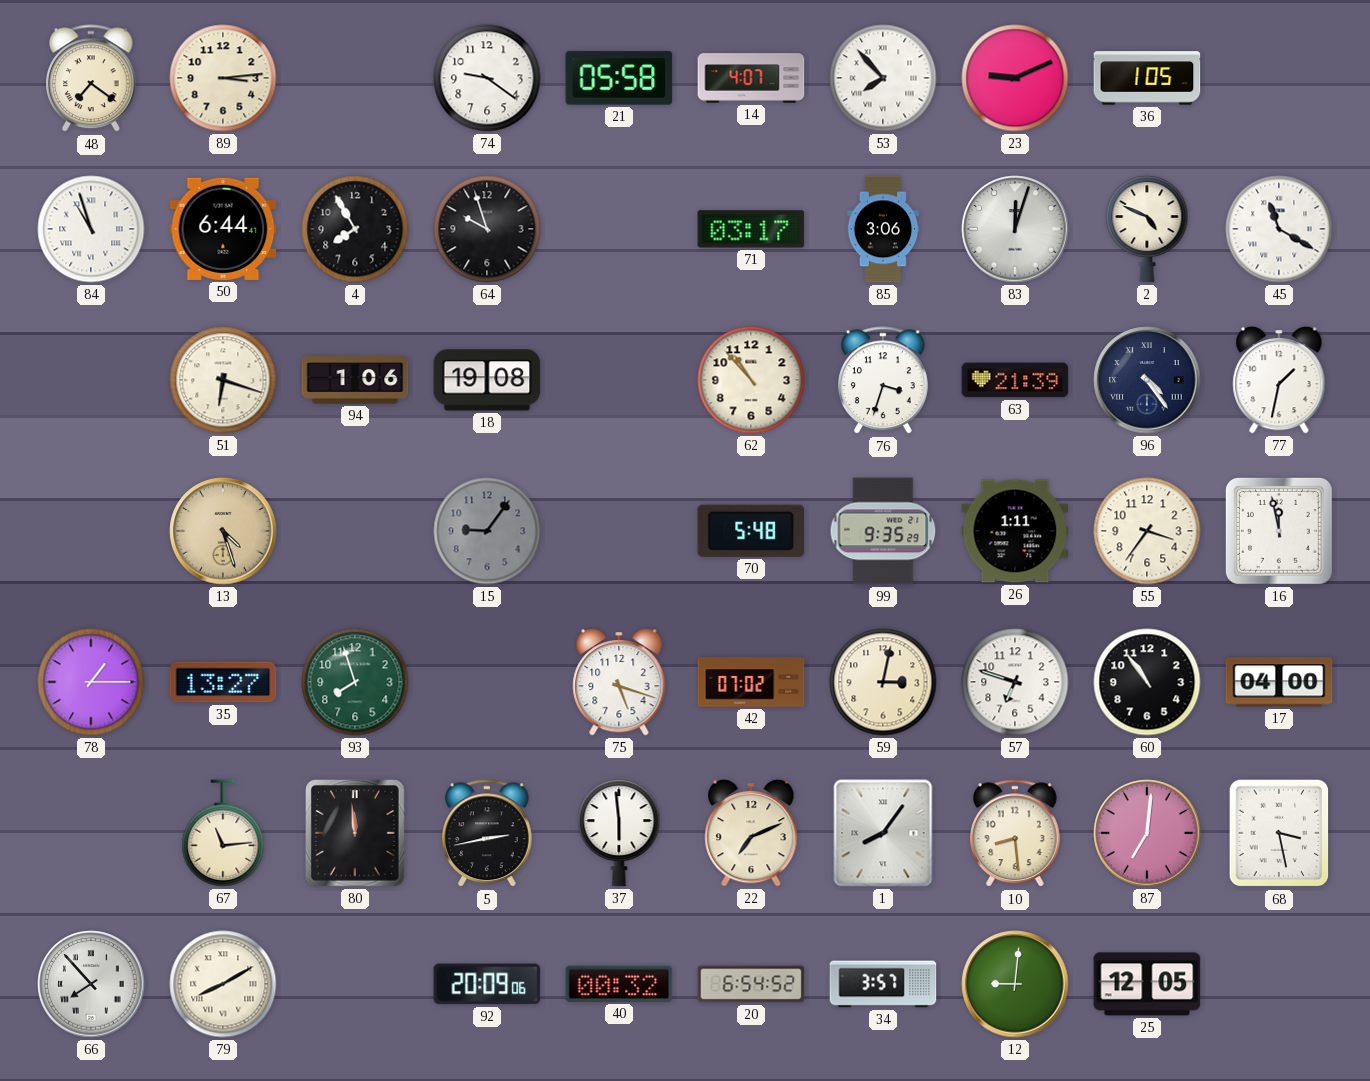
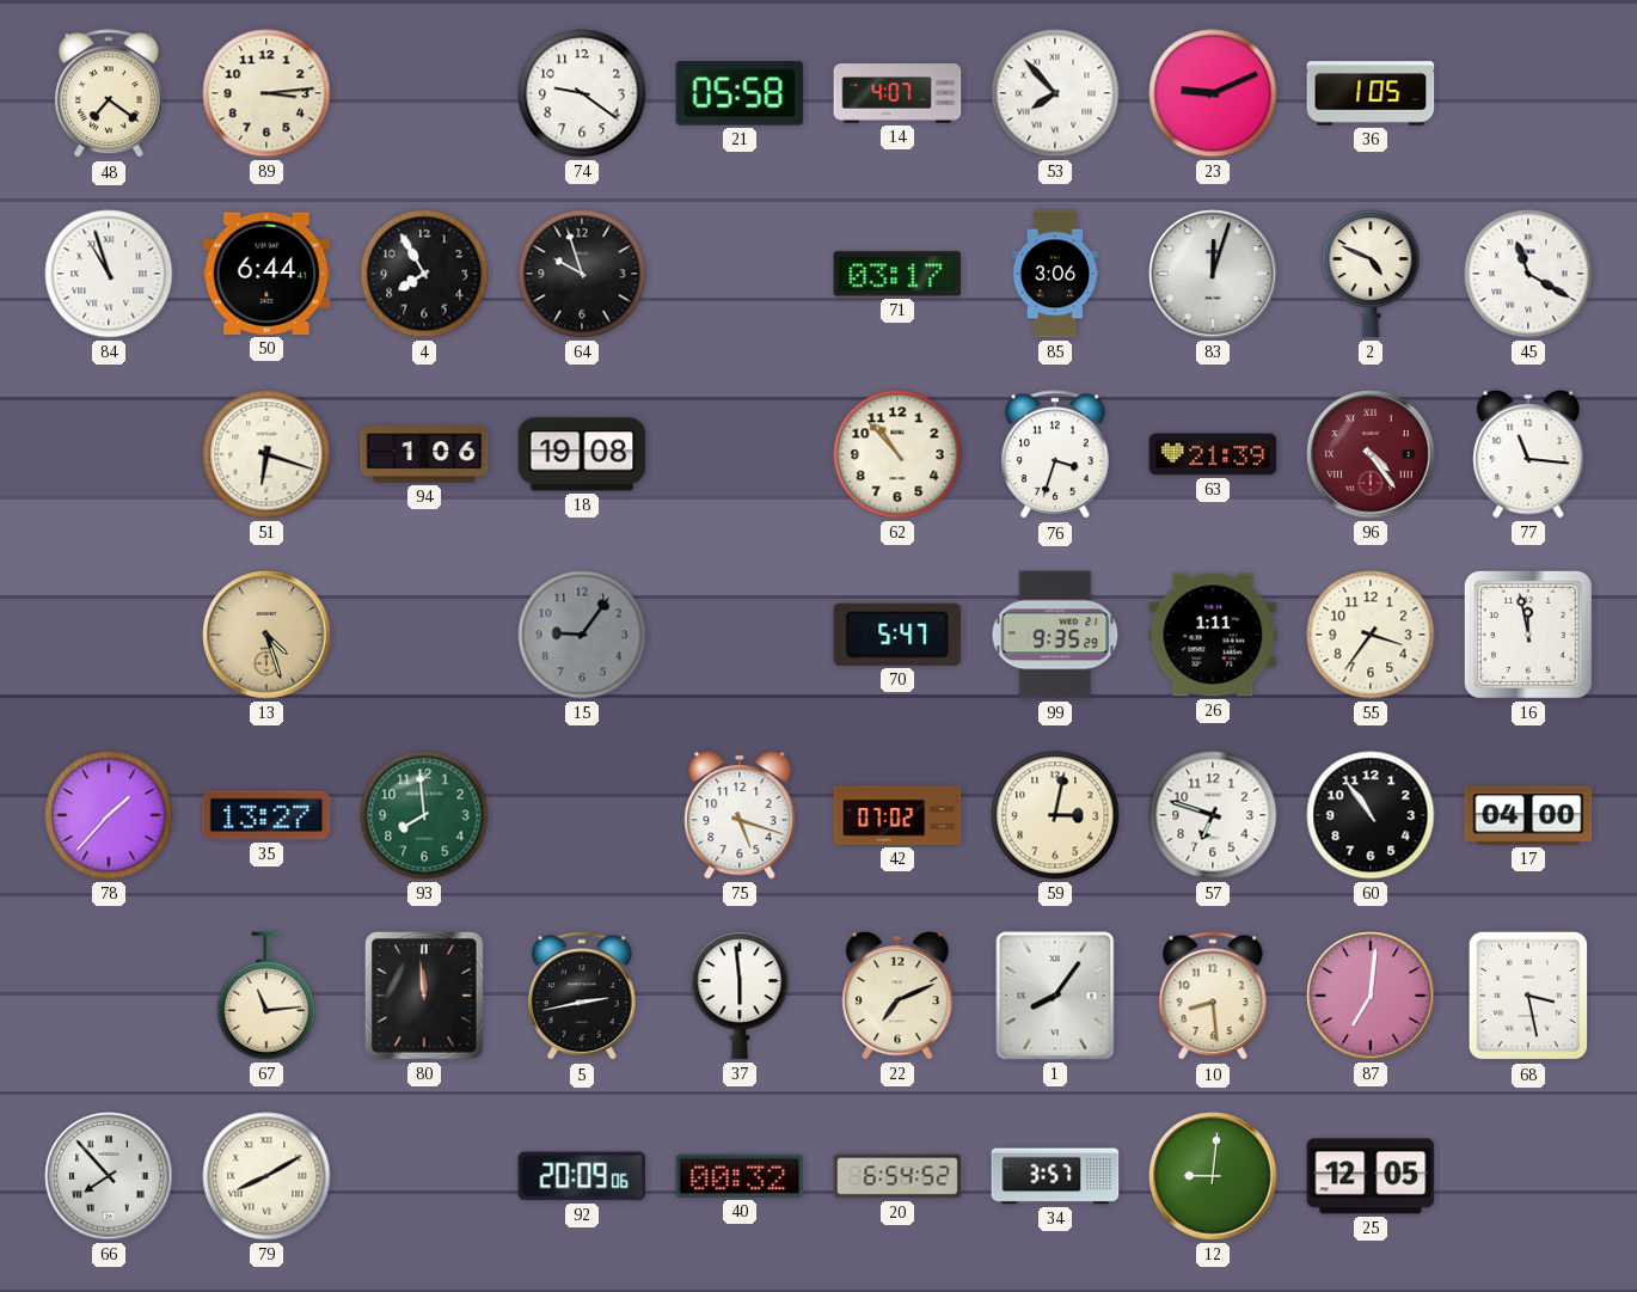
96 dial: navy -> burgundy (1371, 454)
77: 1:32 -> 11:16 (1528, 454)
70: 5:48 -> 5:47 (897, 635)
78: 1:15 -> 1:37 (109, 815)
93: 7:57 -> 7:59 (424, 815)
